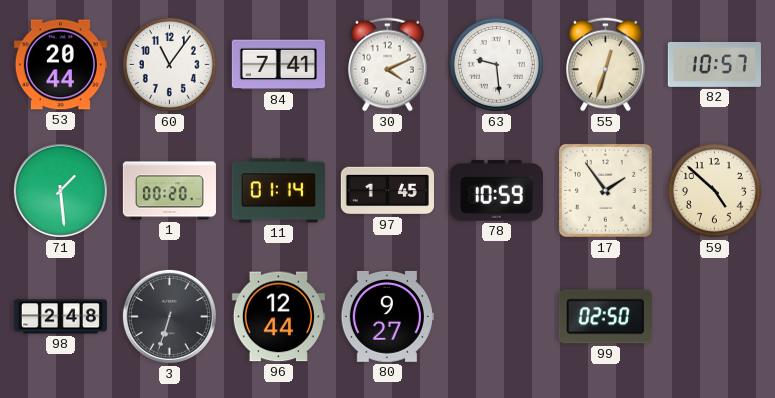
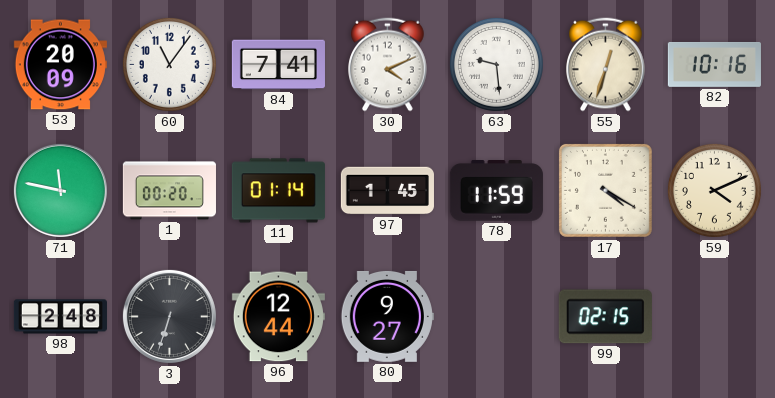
53: 20:44 -> 20:09 (60, 65)
82: 10:57 -> 10:16 (714, 64)
71: 1:29 -> 11:47 (60, 190)
78: 10:59 -> 11:59 (496, 191)
17: 1:54 -> 4:20 (605, 190)
59: 4:52 -> 4:11 (714, 190)
99: 02:50 -> 02:15 (605, 317)
